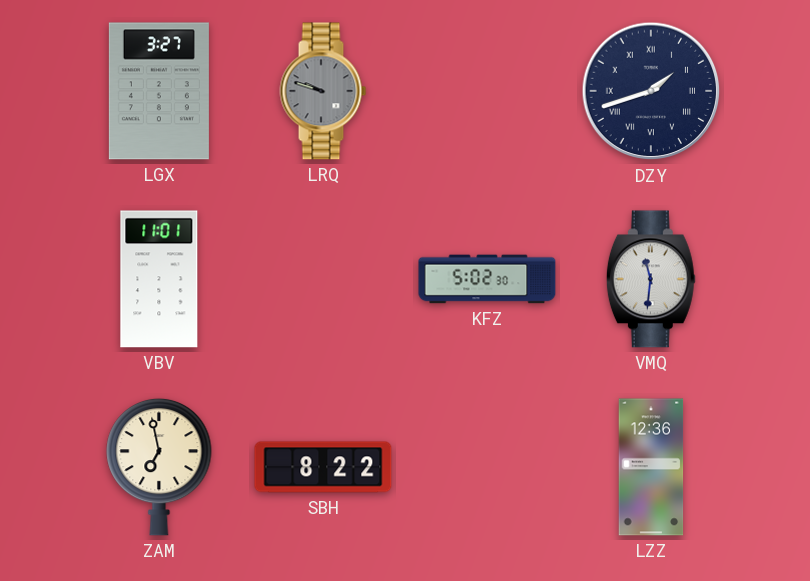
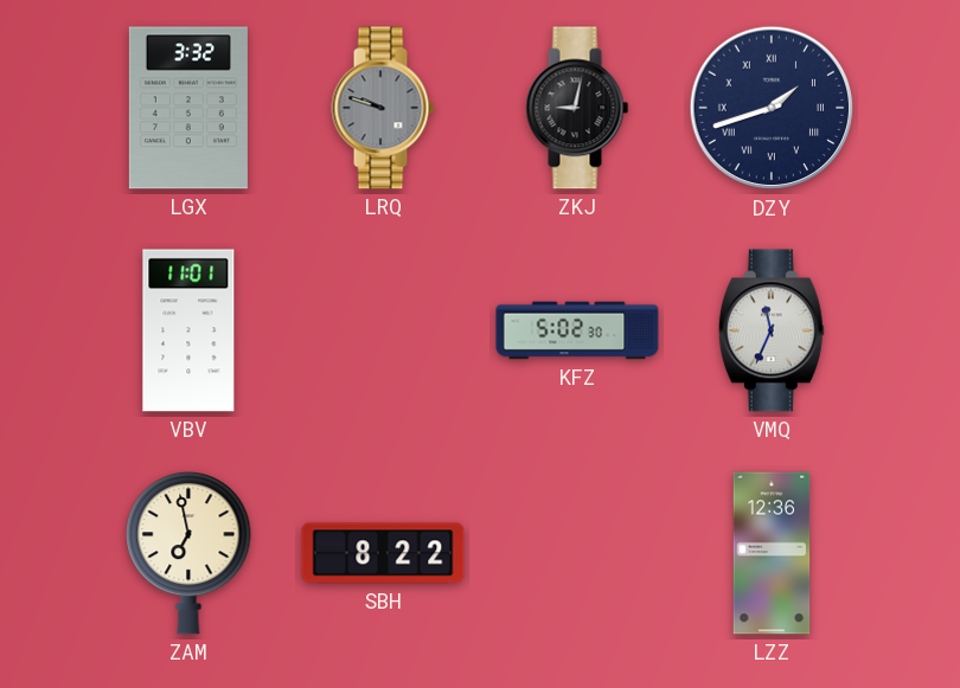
LGX: 3:27 -> 3:32 (188, 108)
ZKJ: none -> 9:02 (577, 108)
VMQ: 11:31 -> 11:34 (772, 330)
